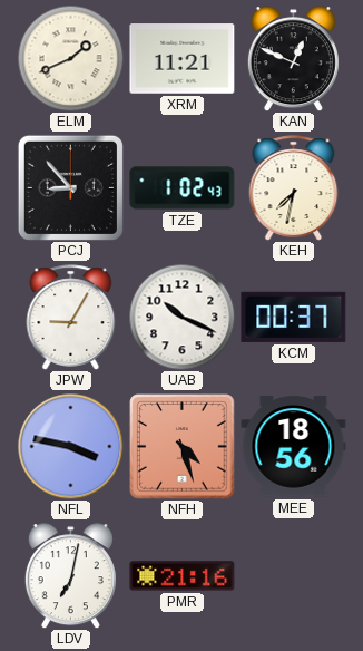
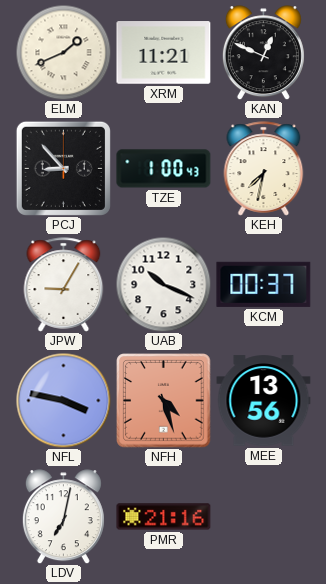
TZE: 1:02 -> 1:00 (164, 169)
MEE: 18:56 -> 13:56 (264, 401)
